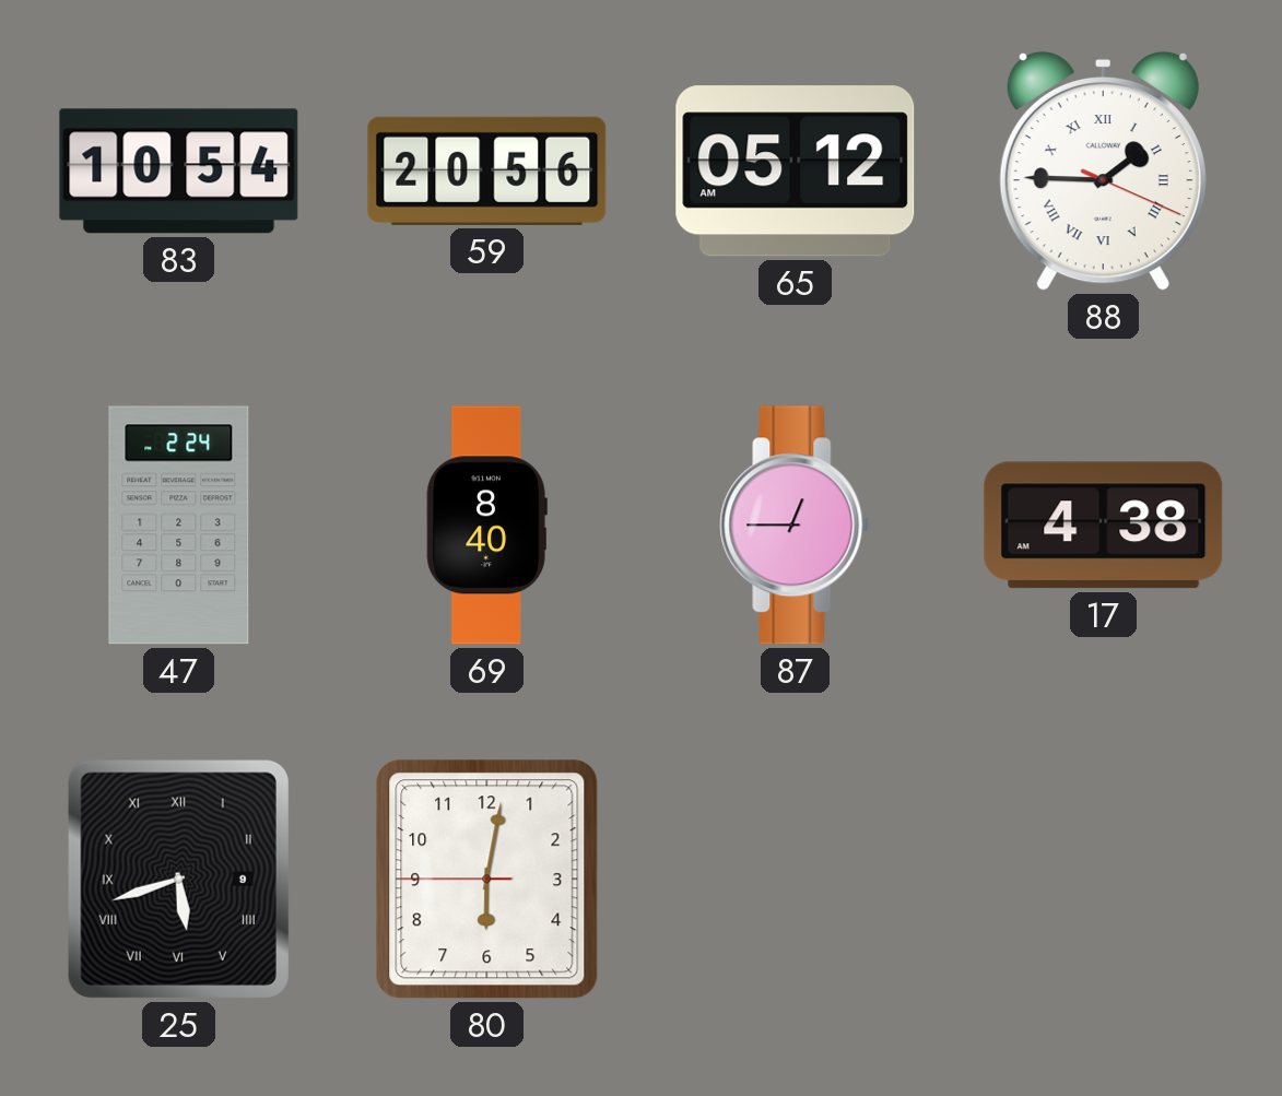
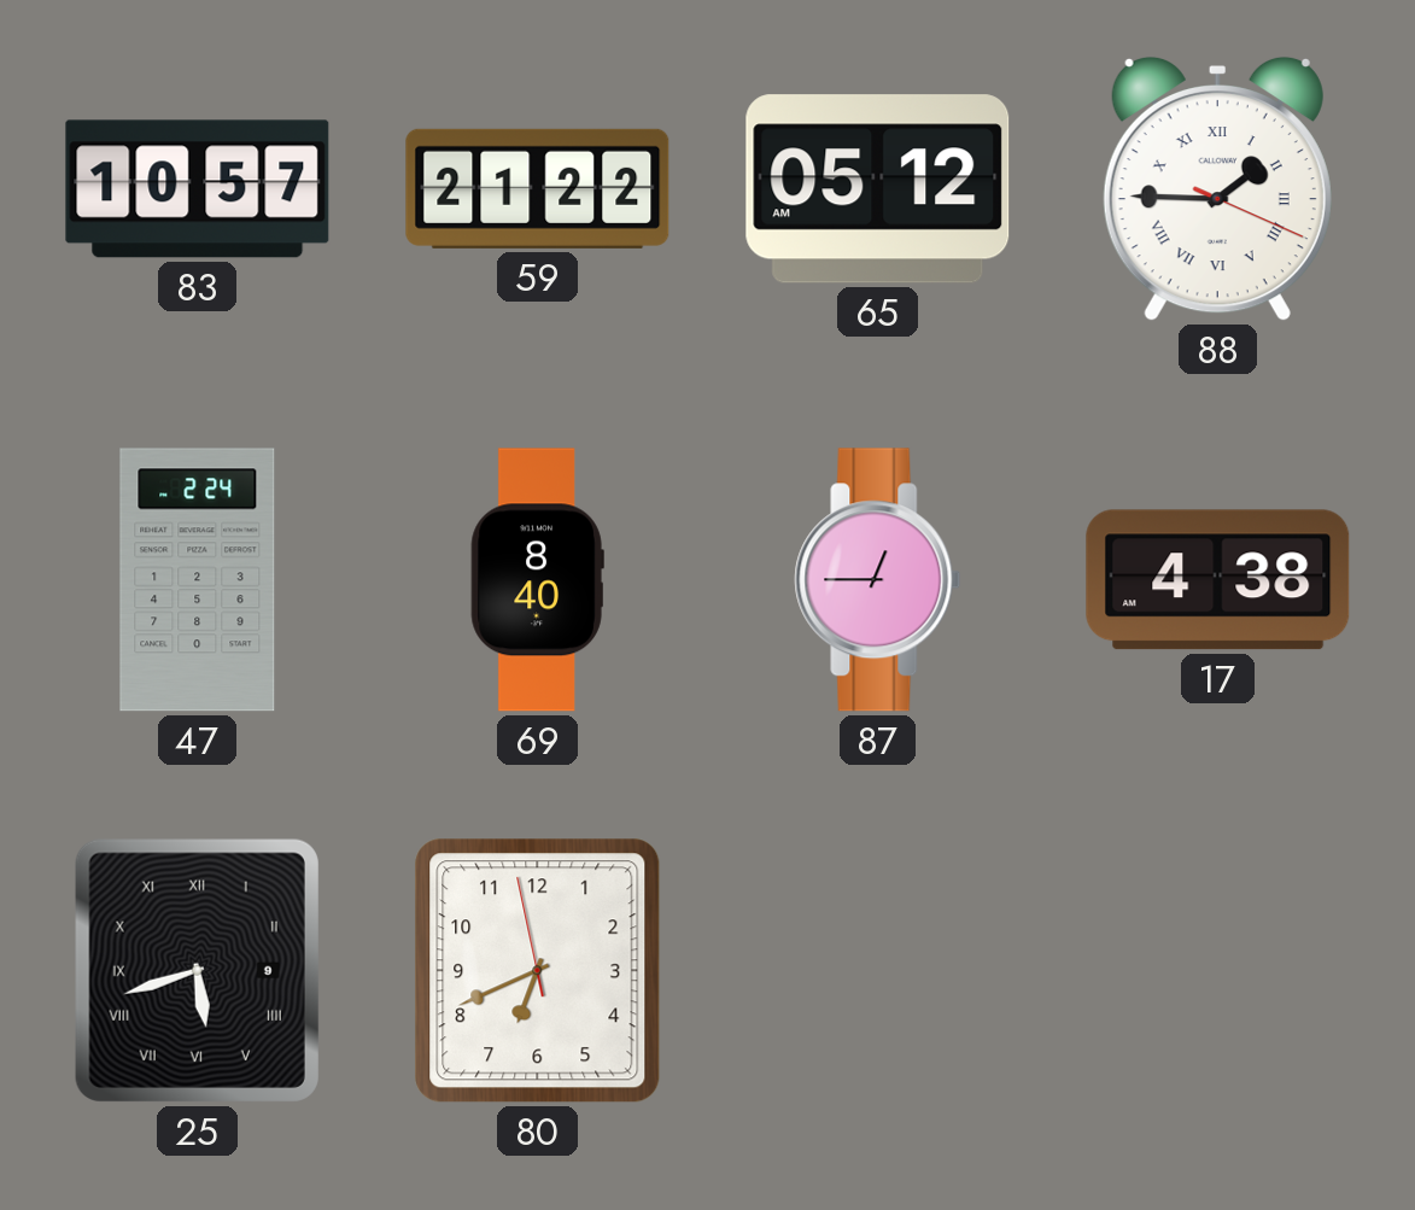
83: 10:54 -> 10:57 (198, 189)
59: 20:56 -> 21:22 (538, 188)
80: 6:01 -> 6:40 (538, 971)
